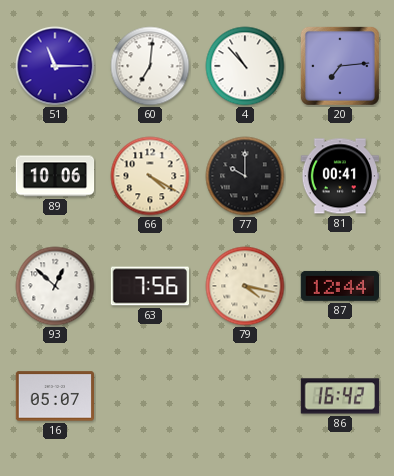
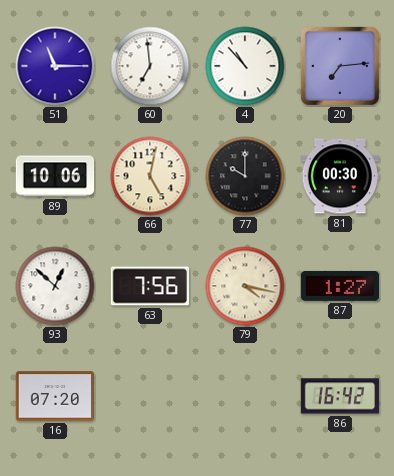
60: 7:01 -> 6:59 (150, 66)
66: 4:20 -> 5:02 (150, 176)
81: 00:41 -> 00:30 (339, 176)
87: 12:44 -> 1:27 (339, 286)
16: 05:07 -> 07:20 (54, 396)
